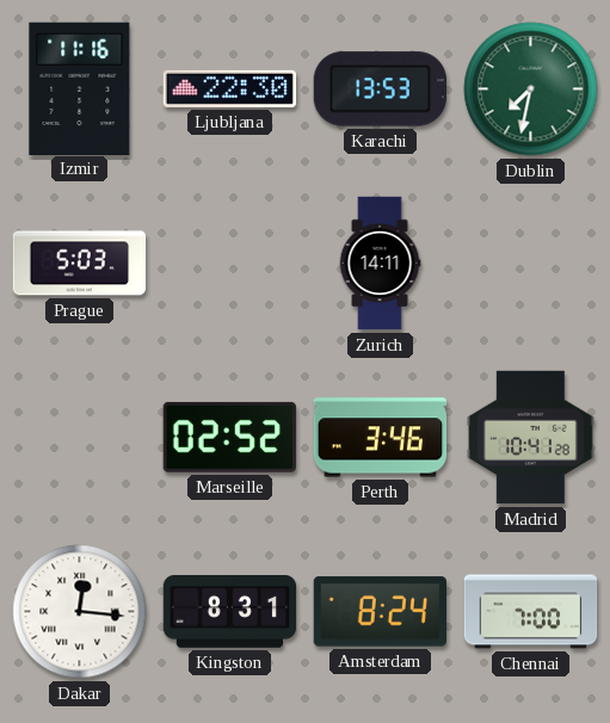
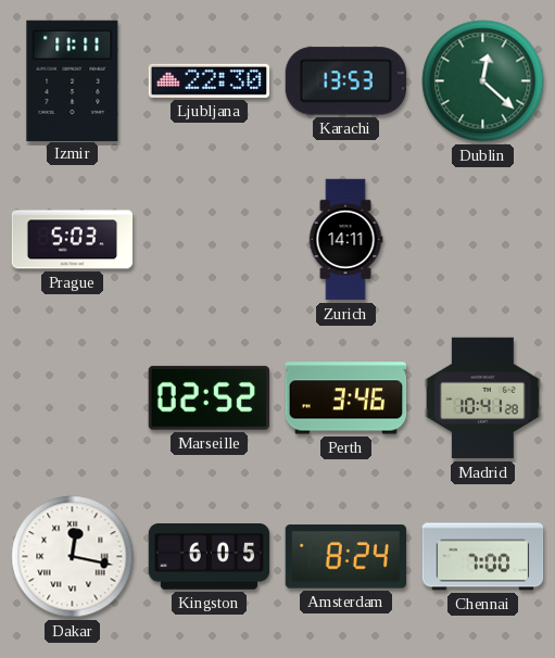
Izmir: 11:16 -> 11:11 (73, 80)
Dublin: 7:32 -> 12:22 (483, 81)
Dakar: 12:16 -> 12:17 (73, 557)
Kingston: 8:31 -> 6:05 (210, 557)
